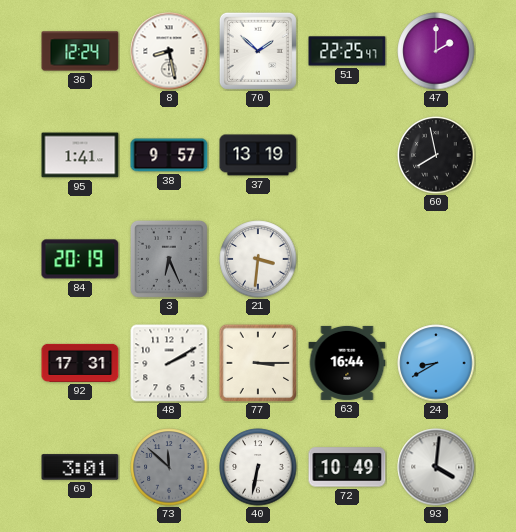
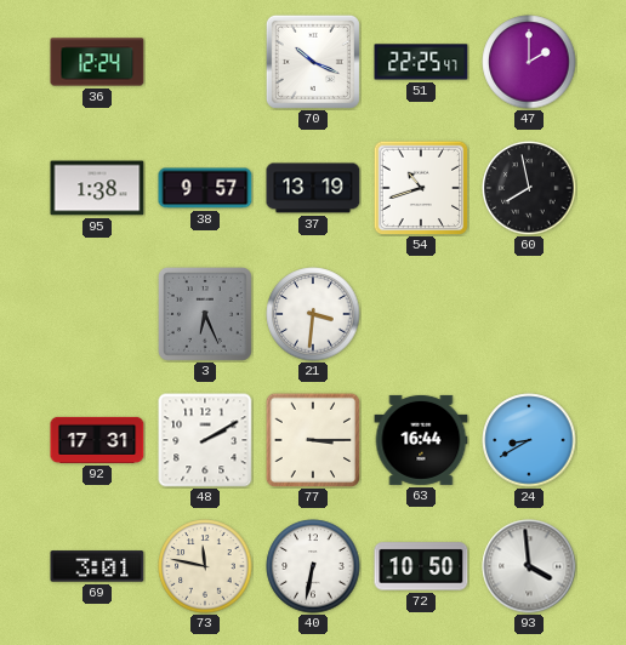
8: 8:28 -> none (169, 51)
70: 1:52 -> 10:19 (313, 62)
95: 1:41 -> 1:38 (97, 188)
54: none -> 10:42 (421, 188)
84: 20:19 -> none (80, 259)
73: 11:52 -> 11:47 (205, 566)
73 dial: grey -> cream (205, 566)
72: 10:49 -> 10:50 (421, 566)
93: 4:01 -> 3:59 (529, 566)
